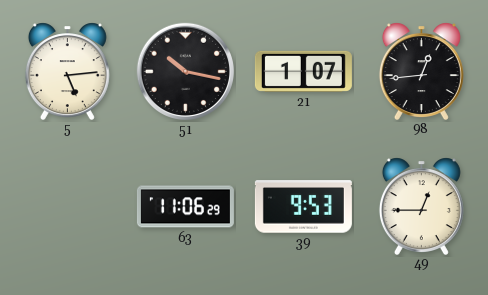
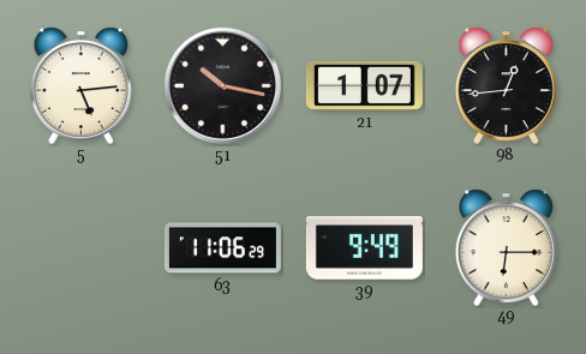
39: 9:53 -> 9:49 (364, 248)
49: 12:45 -> 6:15 (506, 247)
